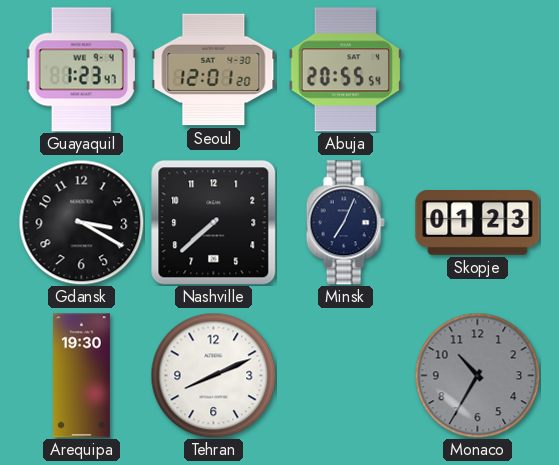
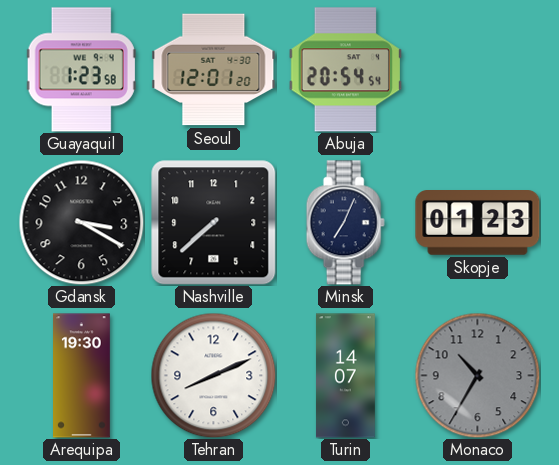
Guayaquil: 1:23:47 -> 1:23:58 (81, 70)
Abuja: 20:55 -> 20:54 (345, 70)
Turin: none -> 14:07 (345, 376)
